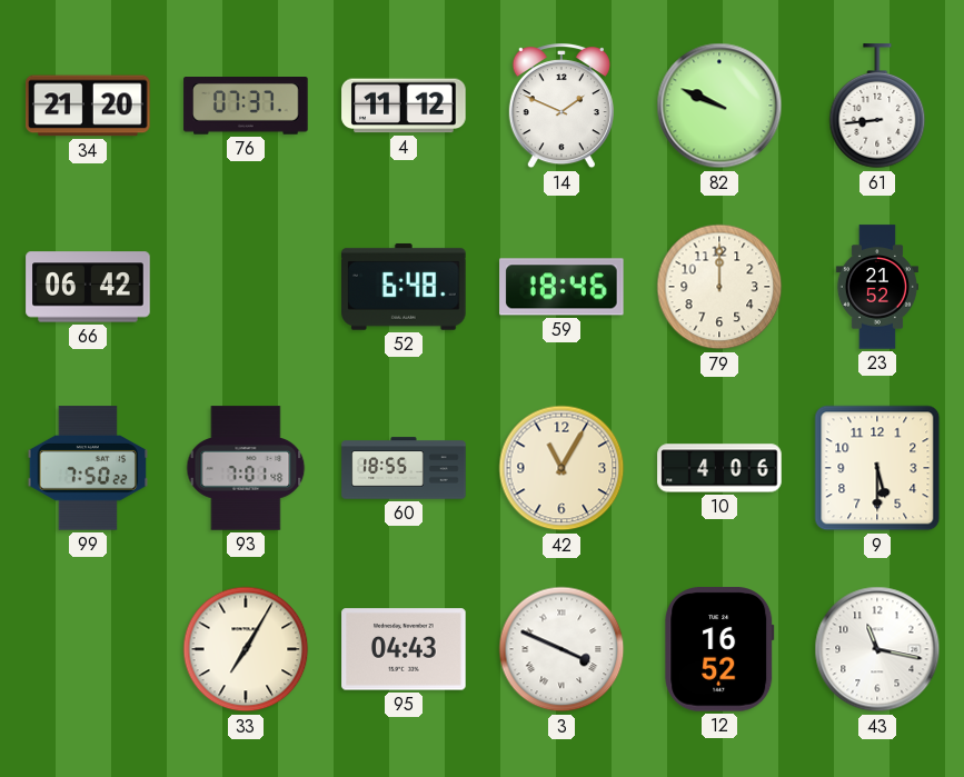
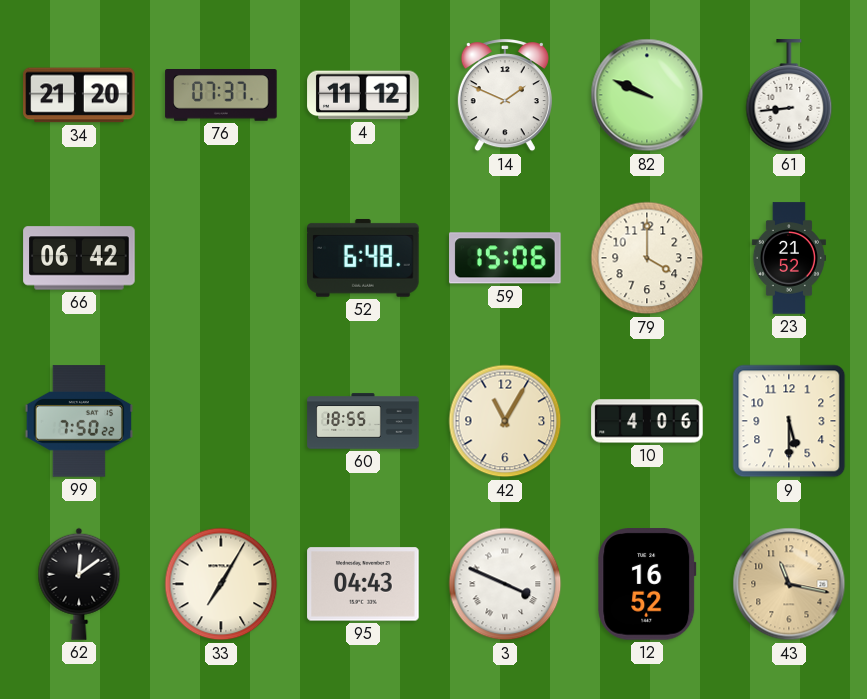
59: 18:46 -> 15:06 (505, 258)
79: 12:00 -> 4:00 (647, 258)
93: 7:01 -> none (246, 468)
62: none -> 12:09 (79, 584)
43 dial: white -> champagne (789, 584)
